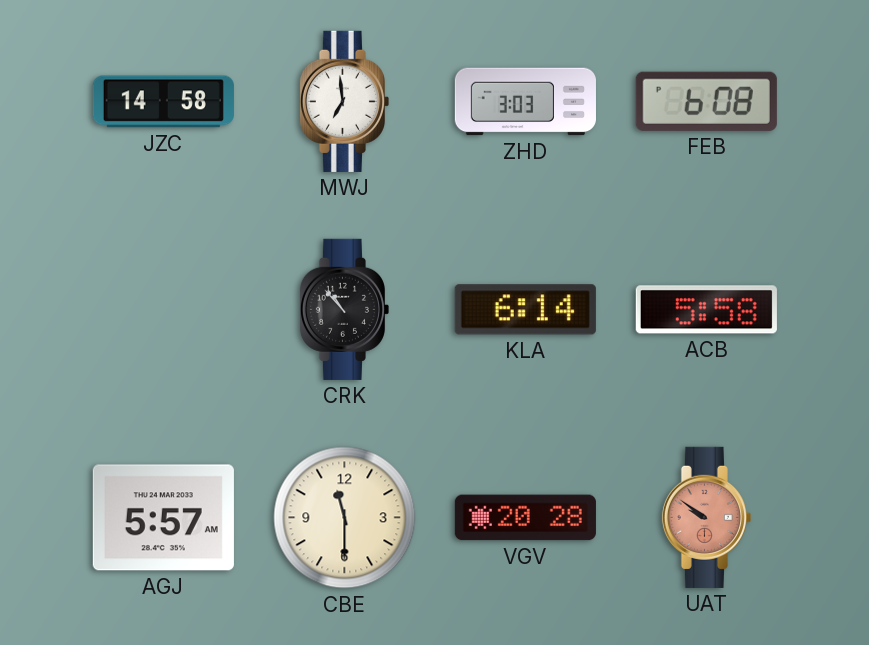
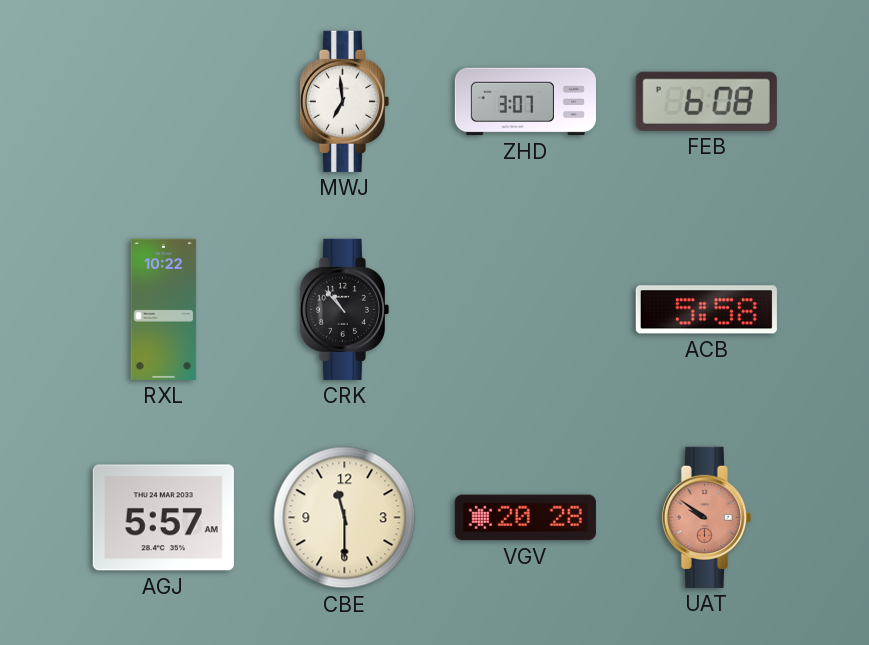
JZC: 14:58 -> none (163, 102)
ZHD: 3:03 -> 3:07 (525, 102)
RXL: none -> 10:22 (164, 309)
KLA: 6:14 -> none (525, 310)
